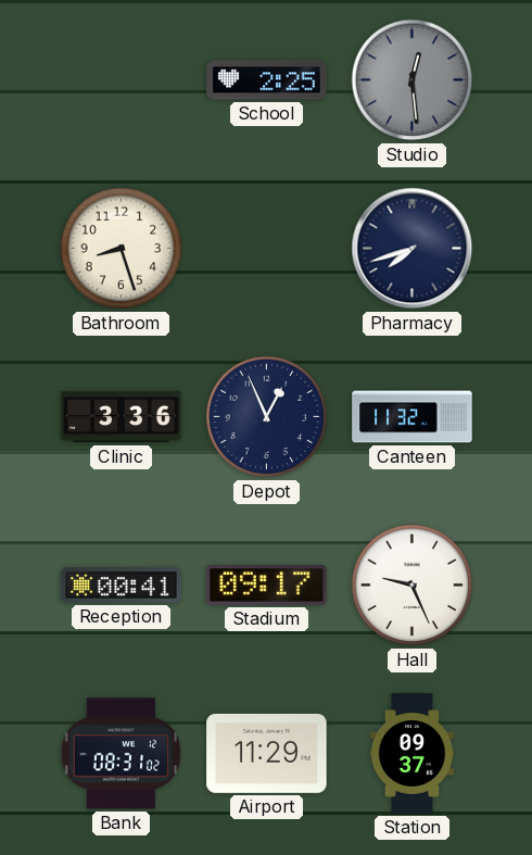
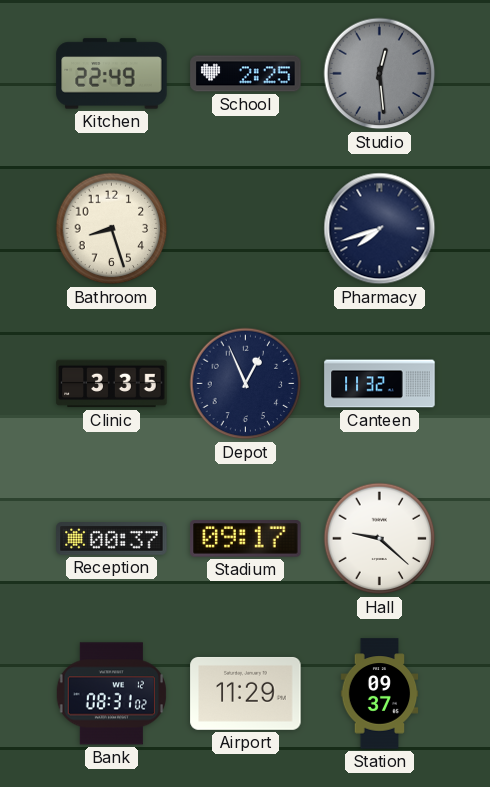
Kitchen: none -> 22:49 (112, 74)
Clinic: 3:36 -> 3:35 (112, 384)
Reception: 00:41 -> 00:37 (112, 539)
Hall: 9:26 -> 9:22 (380, 539)
